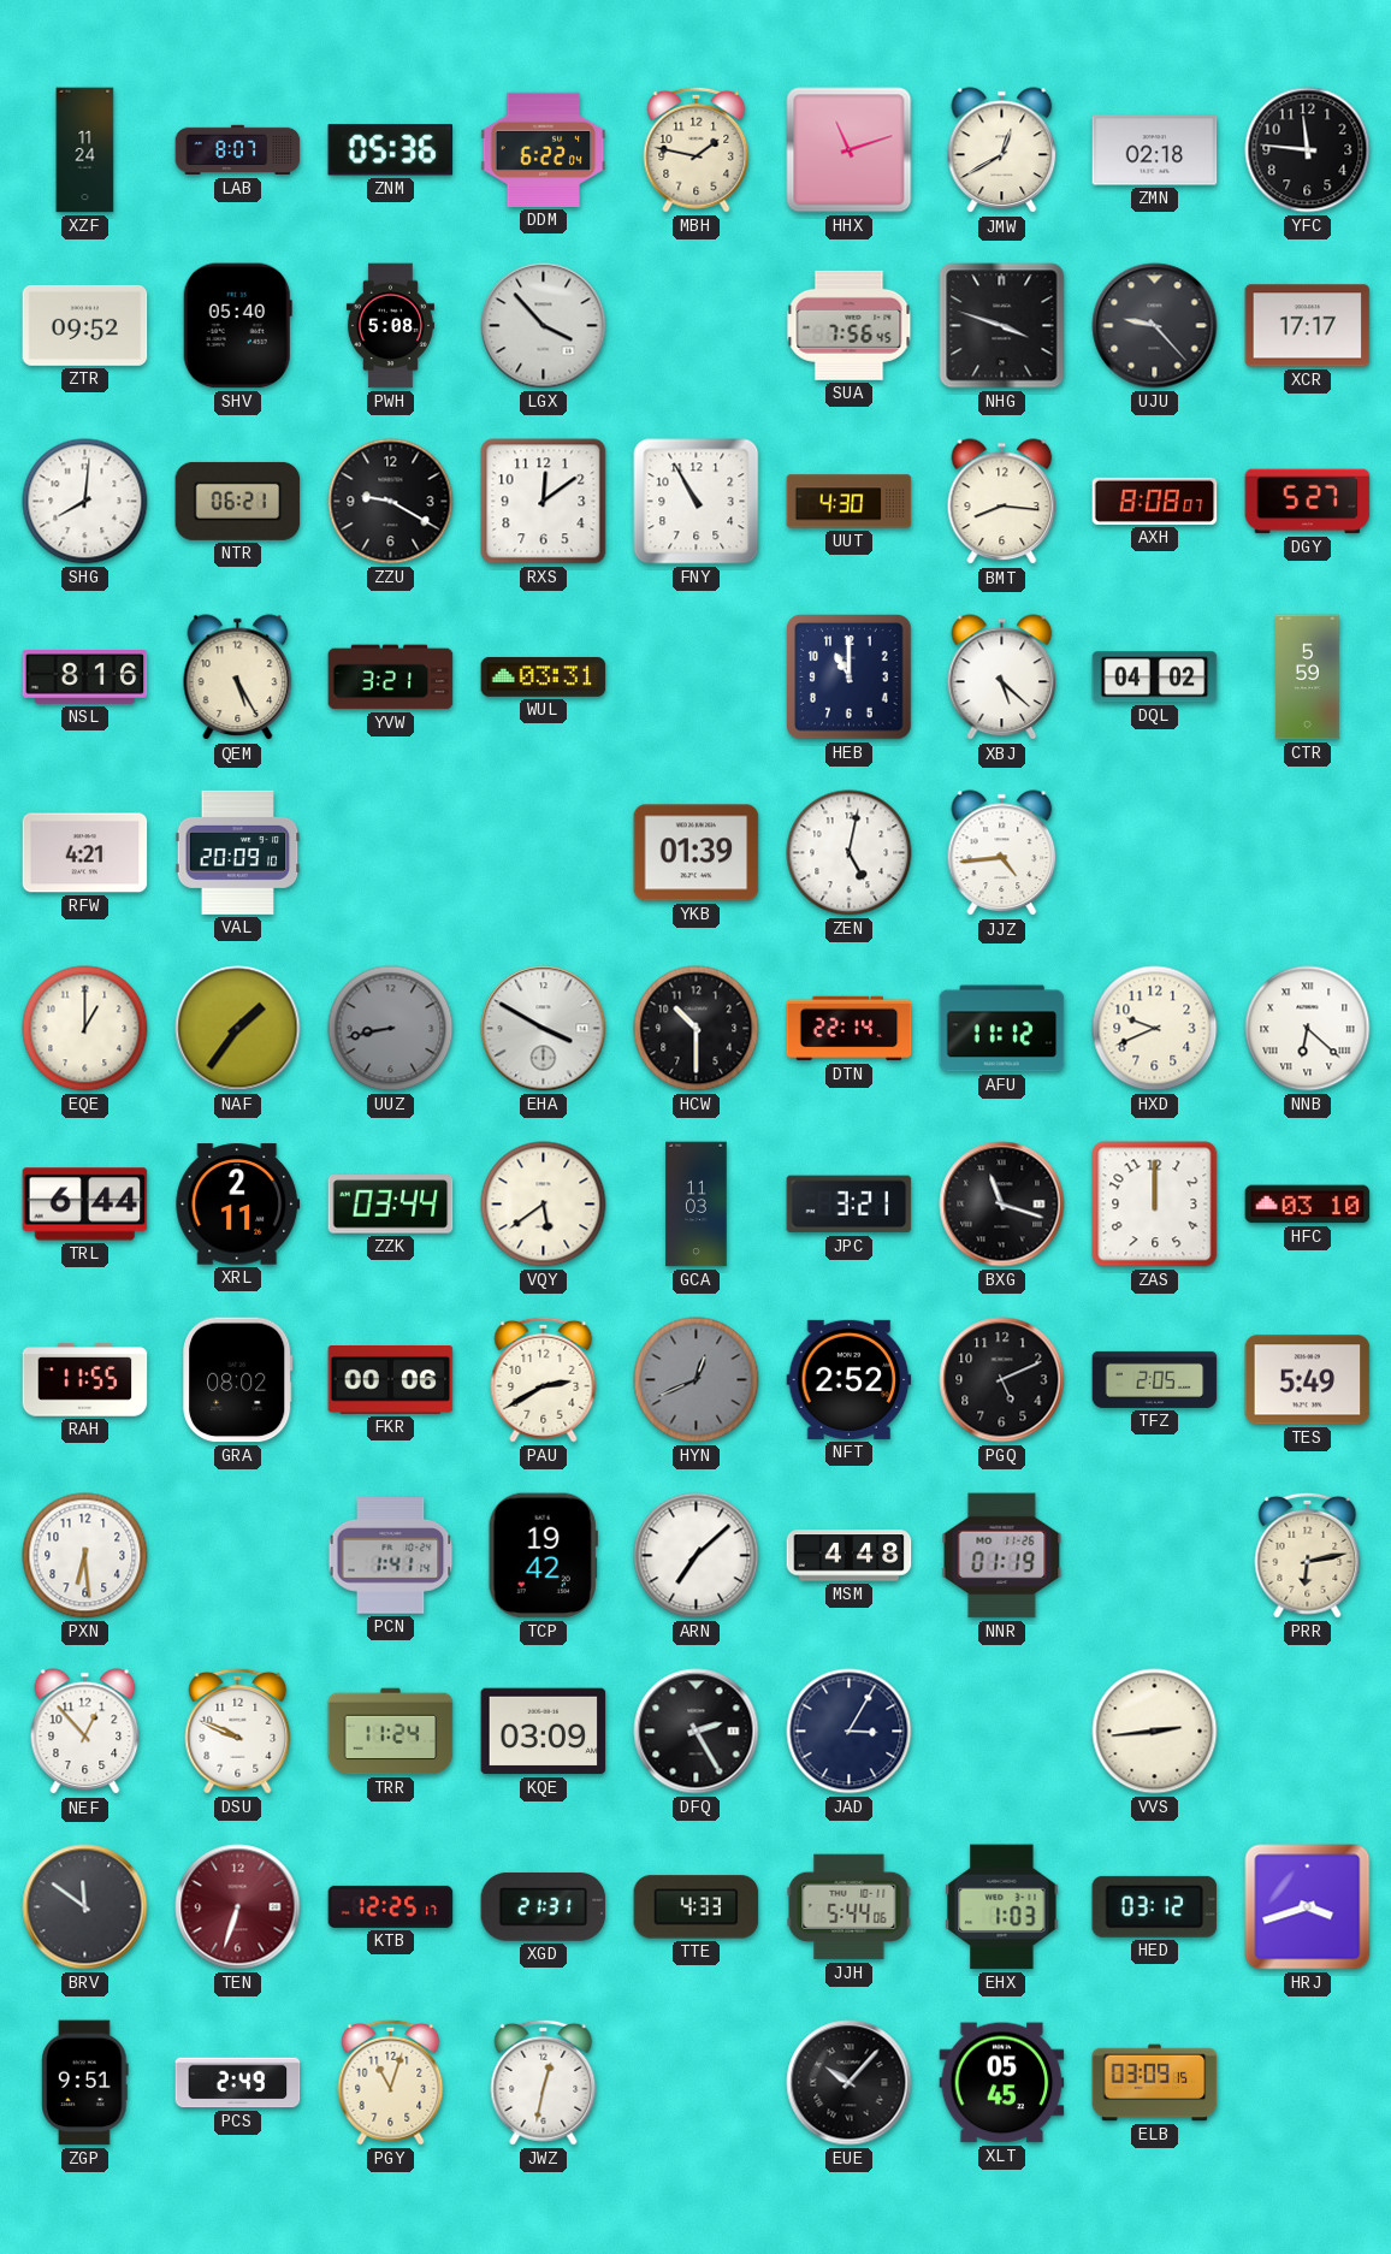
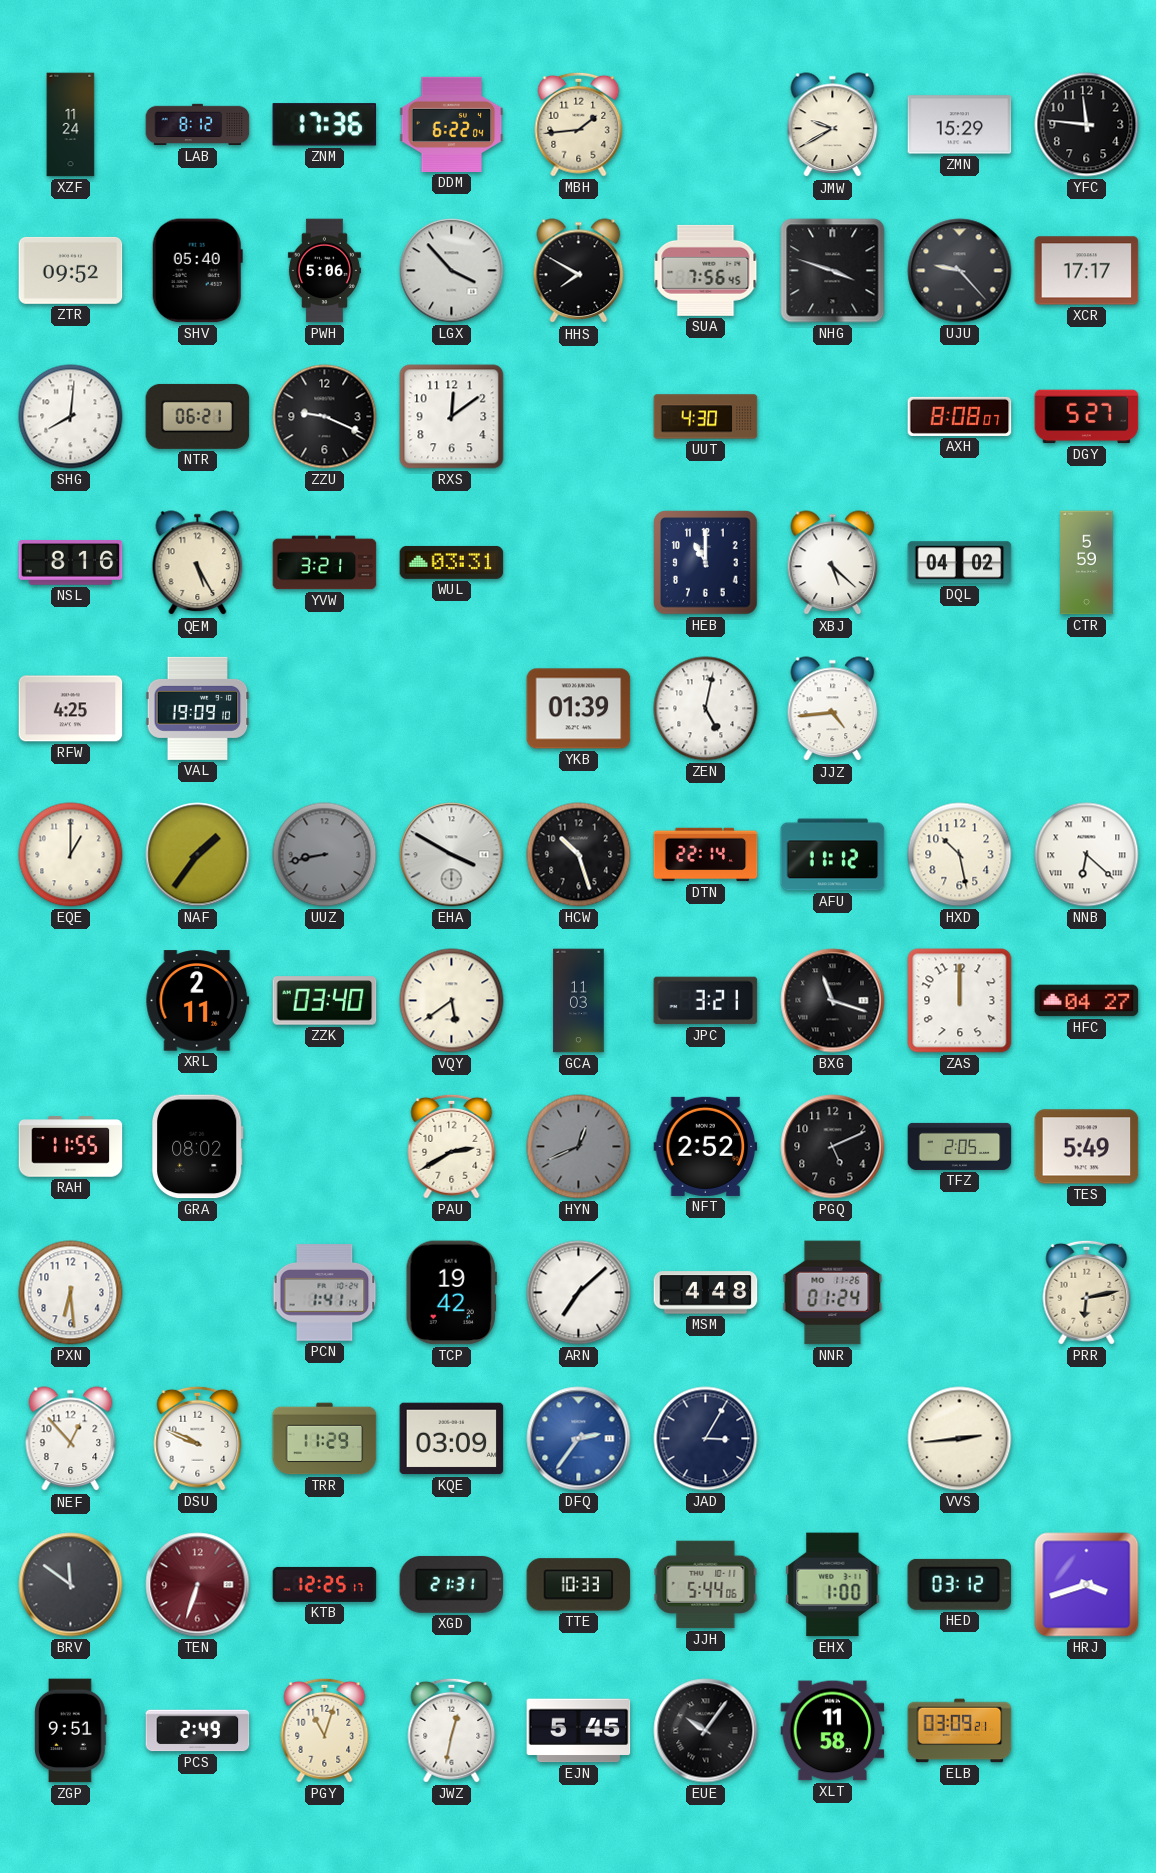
LAB: 8:07 -> 8:12 (198, 125)
ZNM: 05:36 -> 17:36 (325, 125)
MBH: 1:47 -> 1:44 (579, 124)
HHX: 11:12 -> none (850, 150)
JMW: 12:40 -> 9:40 (833, 125)
ZMN: 02:18 -> 15:29 (960, 125)
PWH: 5:08 -> 5:06 (324, 271)
HHS: none -> 7:50 (579, 271)
ZZU: 9:20 -> 9:19 (325, 417)
FNY: 10:55 -> none (697, 502)
BMT: 8:16 -> none (1002, 502)
RFW: 4:21 -> 4:25 (71, 709)
VAL: 20:09 -> 19:09 (198, 708)
HCW: 10:30 -> 10:27 (579, 855)
HXD: 9:41 -> 10:28 (960, 855)
TRL: 6:44 -> none (85, 1205)
ZZK: 03:44 -> 03:40 (325, 1001)
HFC: 03:10 -> 04:27 (1087, 1001)
FKR: 00:06 -> none (391, 1380)
NNR: 01:19 -> 01:24 (833, 1293)
TRR: 11:24 -> 11:29 (325, 1439)
DFQ: 2:25 -> 2:36 (579, 1439)
DFQ dial: black -> blue (579, 1439)
TTE: 4:33 -> 10:33 (579, 1585)
EHX: 1:03 -> 1:00 (833, 1585)
EJN: none -> 5:45 (579, 1731)
EUE: 10:07 -> 10:06 (706, 1731)
XLT: 05:45 -> 11:58 (833, 1731)
ELB: 03:09:15 -> 03:09:21 (960, 1731)
